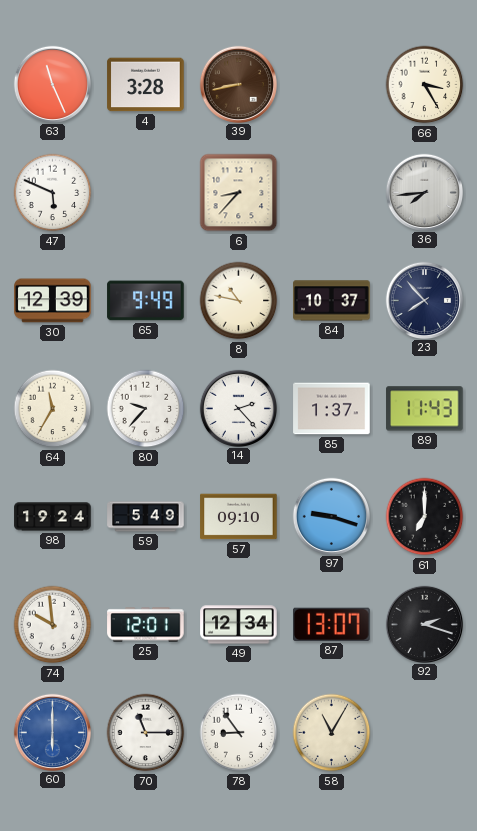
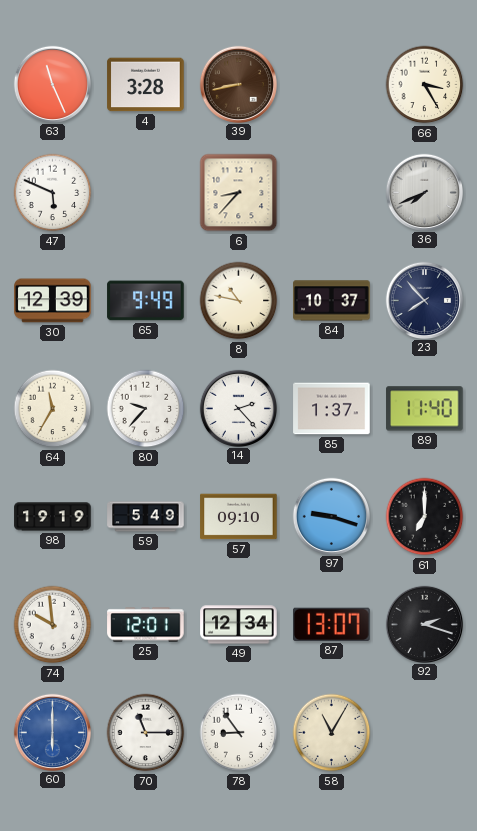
36: 7:44 -> 7:41 (424, 192)
89: 11:43 -> 11:40 (425, 409)
98: 19:24 -> 19:19 (53, 517)
